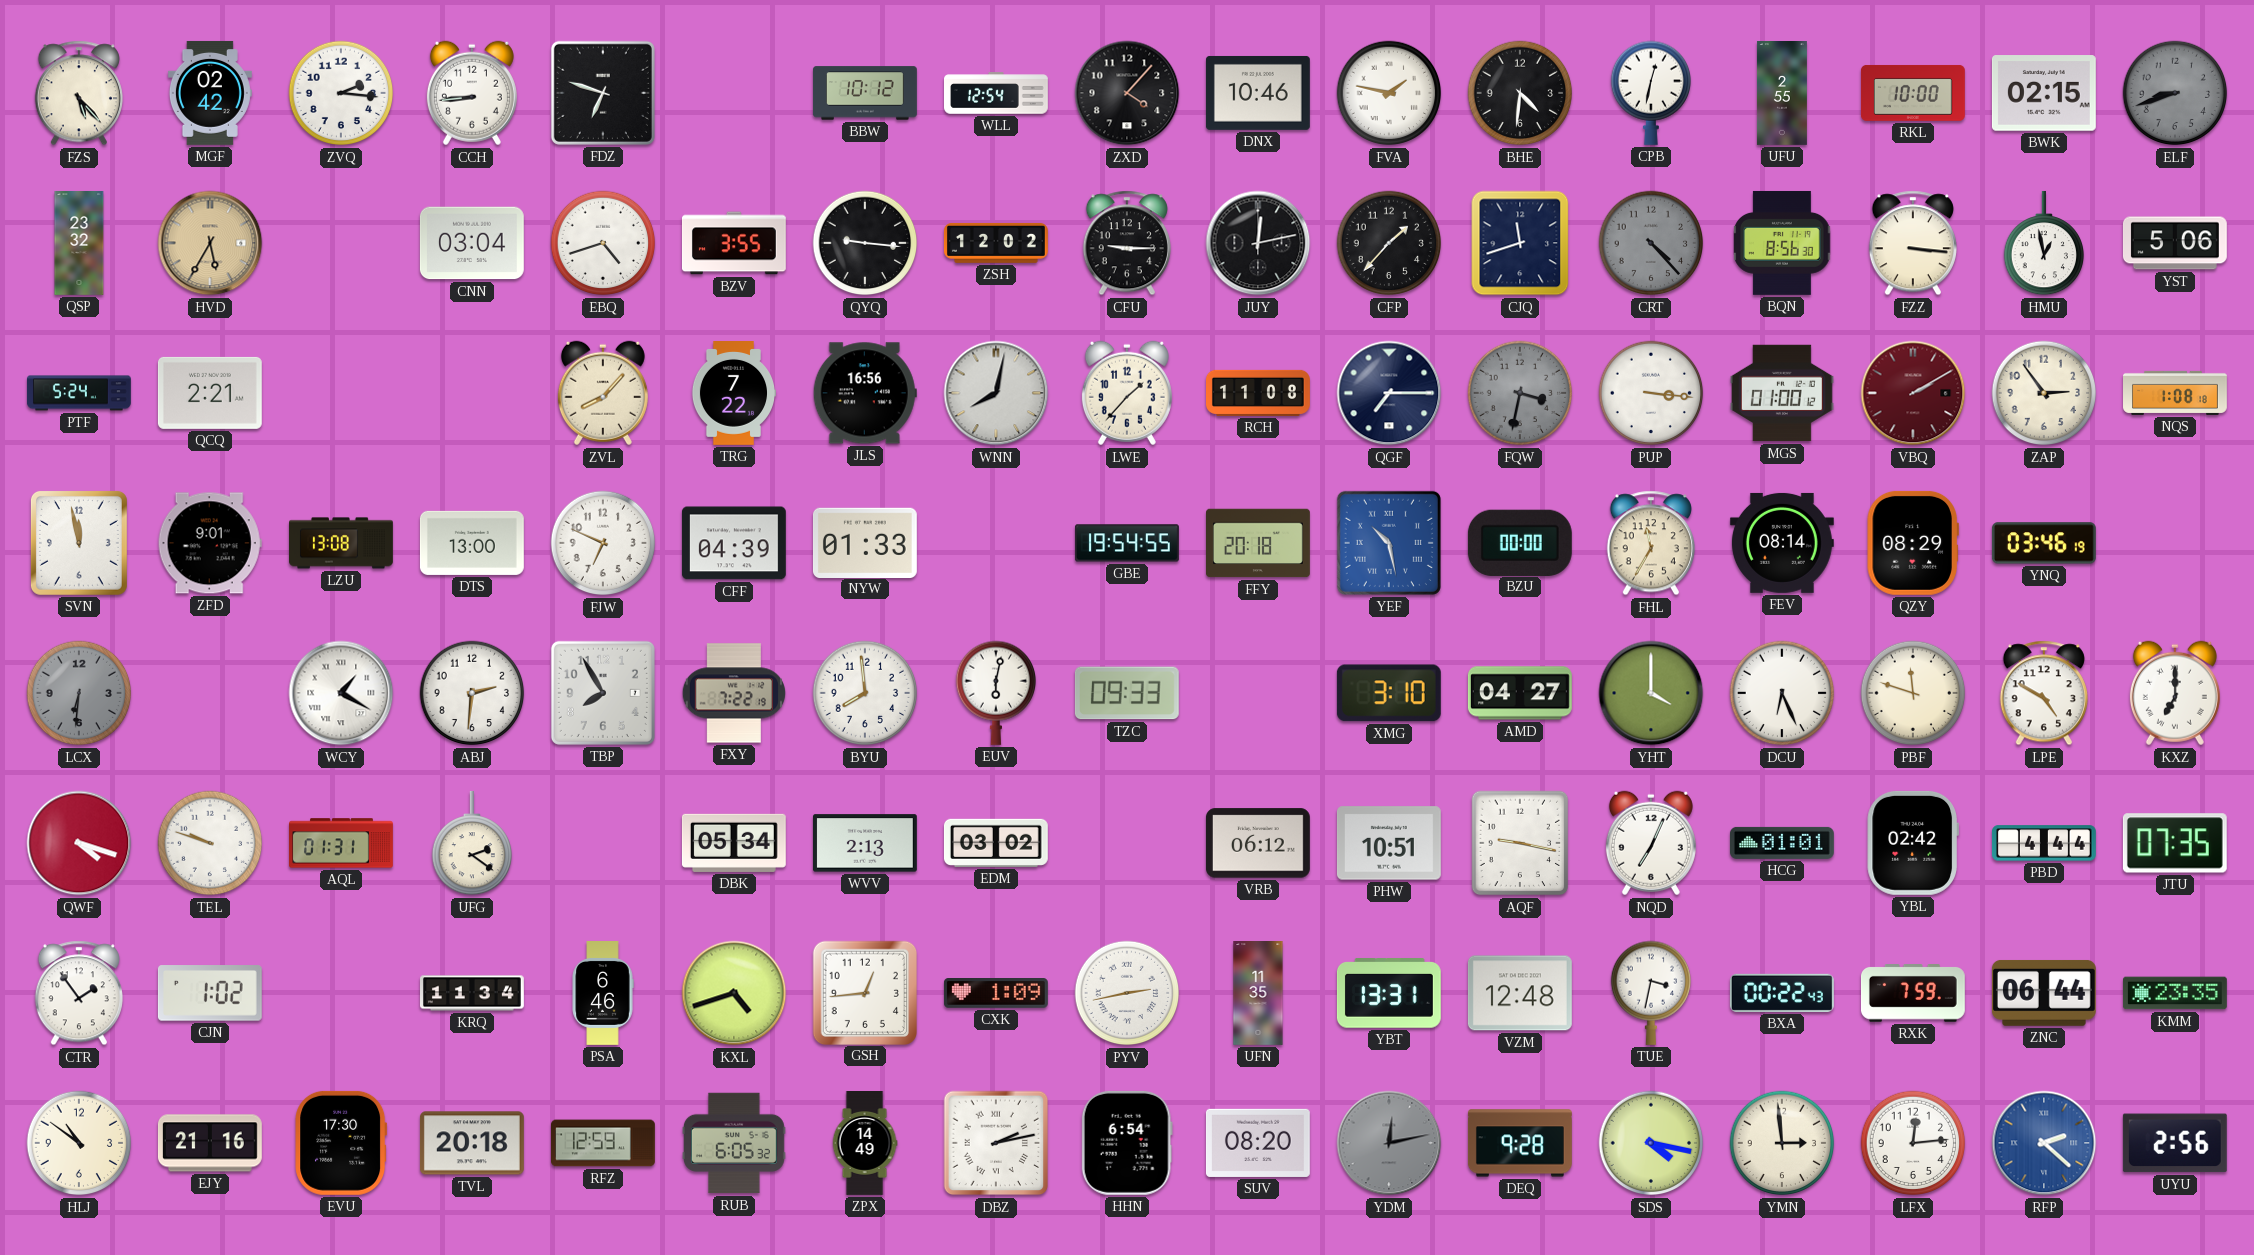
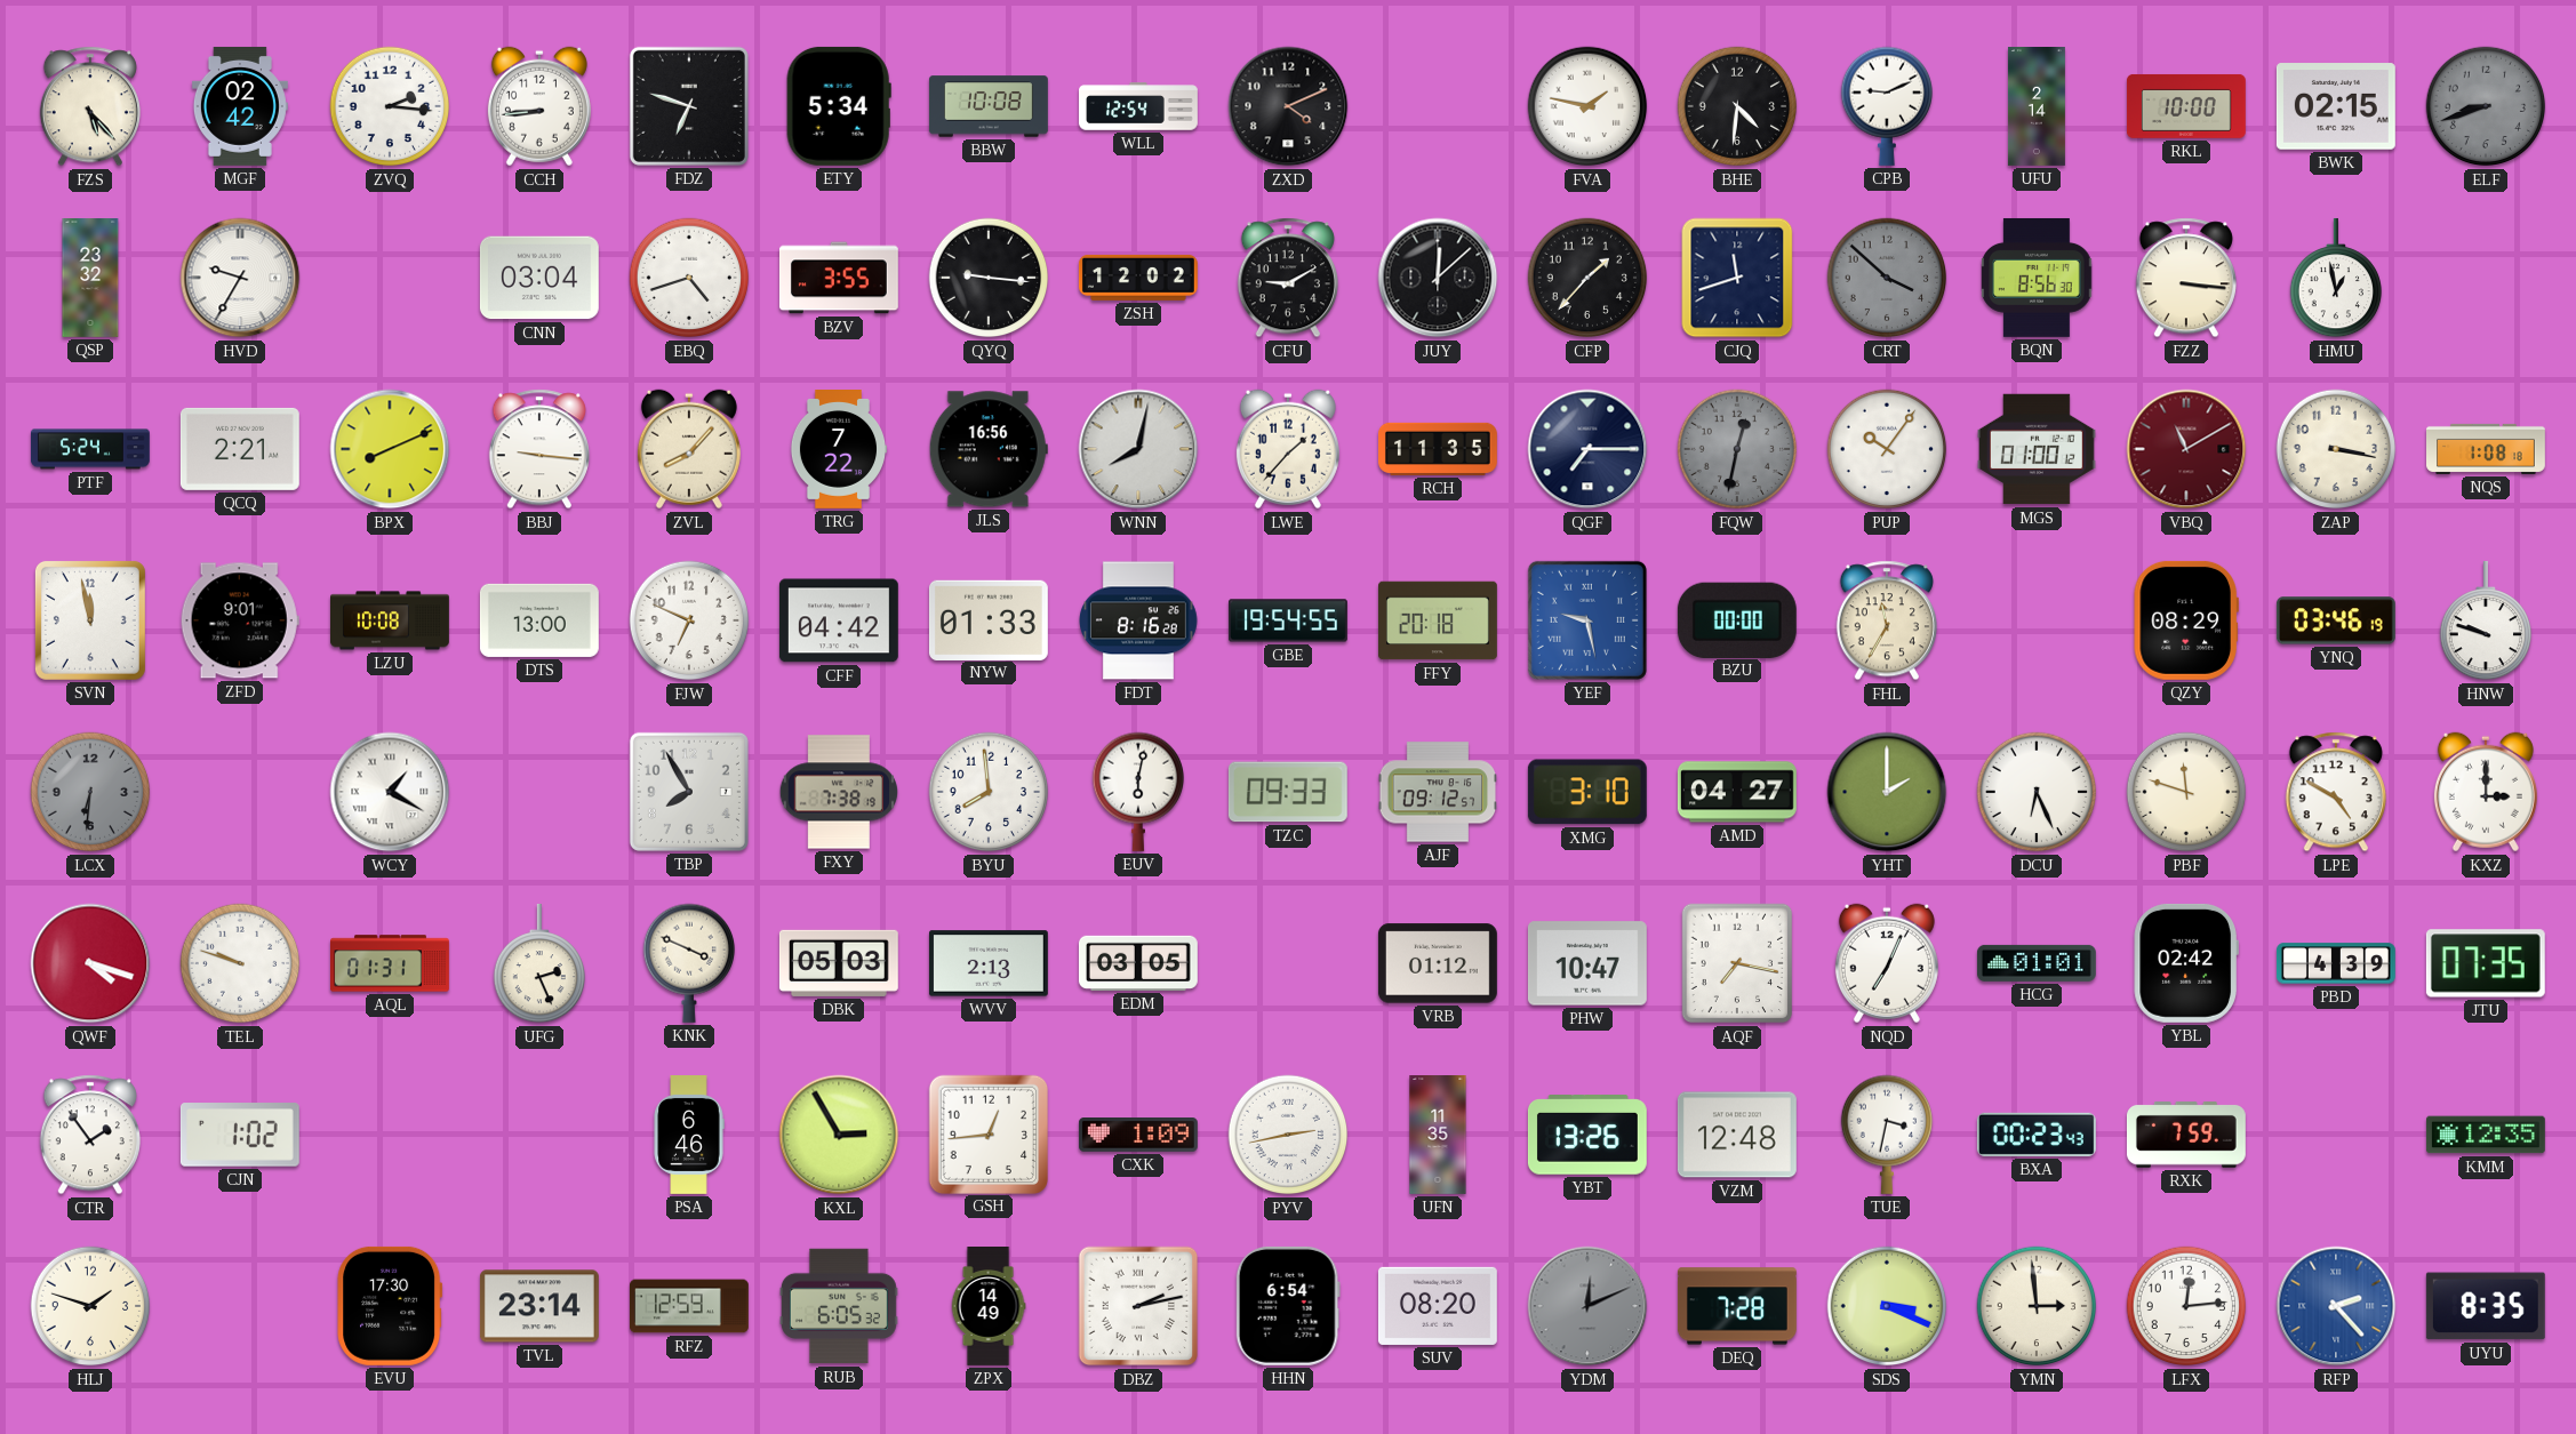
ETY: none -> 5:34 (839, 106)
BBW: 10:12 -> 10:08 (989, 106)
ZXD: 4:07 -> 4:11 (1288, 106)
DNX: 10:46 -> none (1258, 93)
CPB: 12:32 -> 9:11 (1886, 106)
UFU: 2:55 -> 2:14 (2037, 107)
HVD: 5:35 -> 9:35 (240, 278)
HVD dial: champagne -> white (240, 278)
CFU: 9:15 -> 9:10 (1288, 278)
JUY: 12:13 -> 12:08 (1438, 278)
CRT: 4:23 -> 3:52 (1887, 278)
YST: 5:06 -> none (2175, 243)
BPX: none -> 8:11 (390, 449)
BBJ: none -> 9:16 (539, 449)
RCH: 11:08 -> 11:35 (1439, 449)
FQW: 3:32 -> 12:32 (1737, 449)
PUP: 3:16 -> 10:06 (1887, 449)
VBQ: 2:10 -> 11:10 (2186, 449)
ZAP: 2:54 -> 3:17 (2336, 449)
LZU: 13:08 -> 10:08 (391, 620)
CFF: 04:39 -> 04:42 (839, 620)
FDT: none -> 8:16 (1139, 620)
YEF: 10:28 -> 9:28 (1587, 620)
FEV: 08:14 -> none (1782, 543)
HNW: none -> 9:48 (2485, 620)
ABJ: 2:31 -> none (472, 693)
FXY: 7:22 -> 7:38 (838, 792)
AJF: none -> 09:12 (1438, 792)
YHT: 4:00 -> 2:00 (1887, 792)
KXZ: 7:00 -> 3:00 (2486, 792)
UFG: 2:21 -> 2:26 (538, 963)
KNK: none -> 3:49 (688, 963)
DBK: 05:34 -> 05:03 (839, 963)
EDM: 03:02 -> 03:05 (1138, 963)
VRB: 06:12 -> 01:12 (1438, 963)
PHW: 10:51 -> 10:47 (1587, 963)
AQF: 9:17 -> 7:17 (1737, 963)
PBD: 4:44 -> 4:39 (2336, 963)
KRQ: 11:34 -> none (473, 993)
KXL: 4:42 -> 2:55 (839, 1135)
YBT: 13:31 -> 13:26 (1587, 1135)
BXA: 00:22 -> 00:23 (2037, 1135)
ZNC: 06:44 -> none (2044, 993)
KMM: 23:35 -> 12:35 (2486, 1135)
HLJ: 10:51 -> 1:48 (90, 1306)
EJY: 21:16 -> none (210, 1143)
TVL: 20:18 -> 23:14 (539, 1306)
YDM: 12:13 -> 12:11 (1587, 1306)
DEQ: 9:28 -> 7:28 (1737, 1306)
SDS: 4:17 -> 3:19 (1887, 1306)
RFP: 2:22 -> 2:23 (2336, 1306)
UYU: 2:56 -> 8:35 (2486, 1306)
